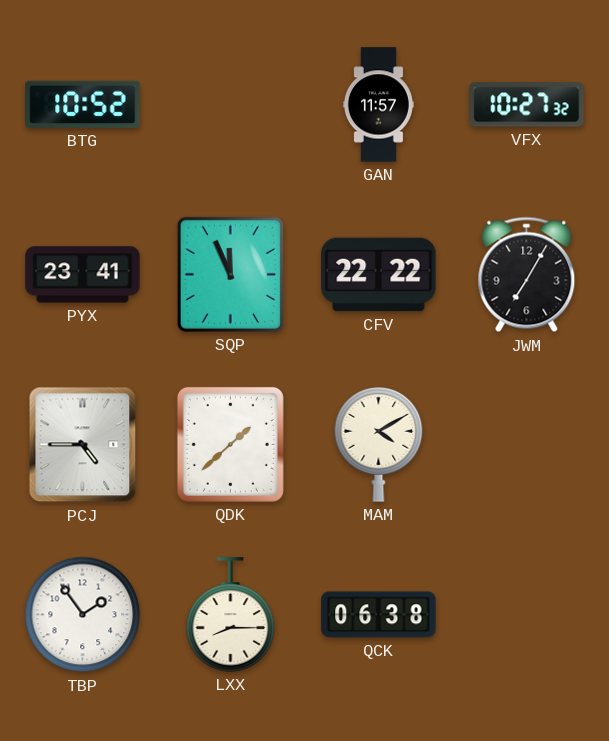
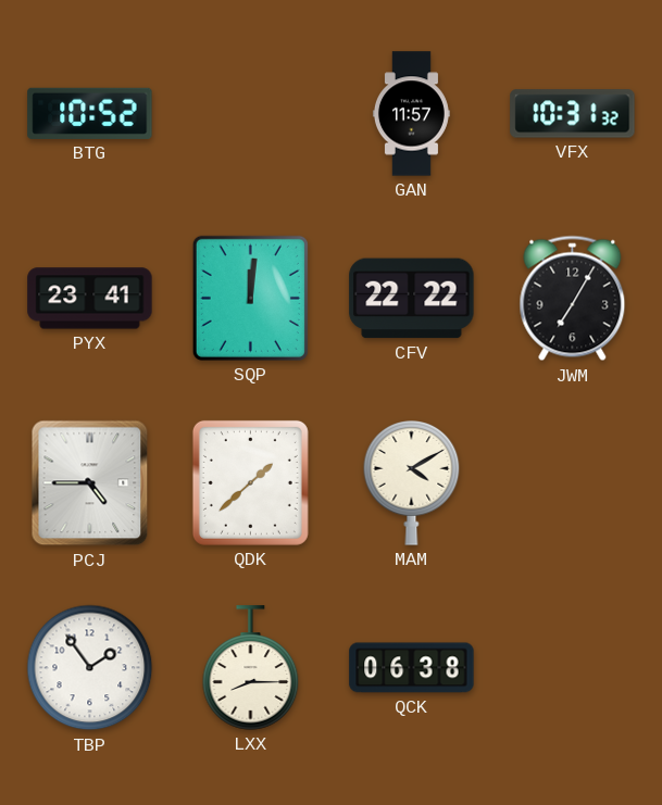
VFX: 10:27 -> 10:31 (573, 114)
SQP: 11:56 -> 12:01 (250, 298)
